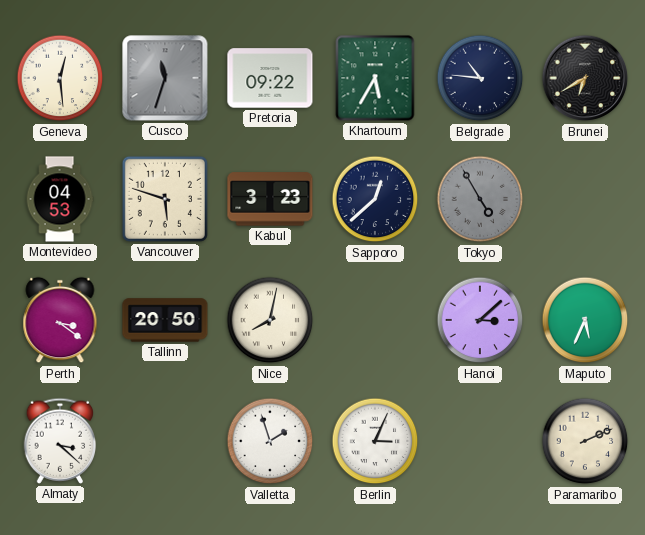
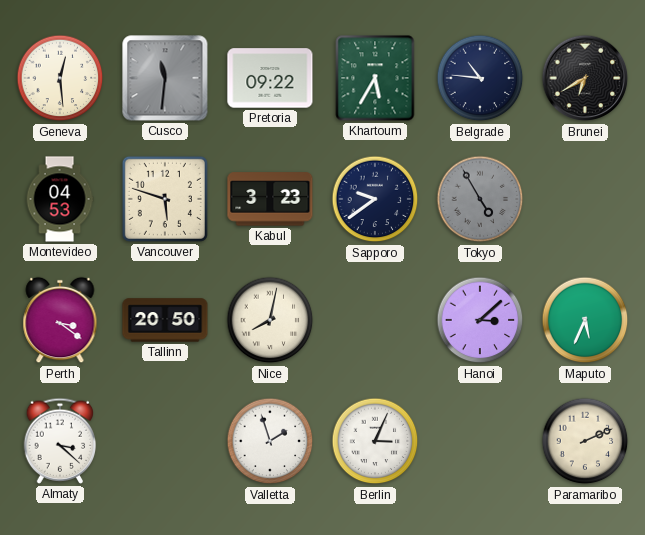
Cusco: 11:33 -> 11:31 (165, 78)
Sapporo: 12:38 -> 9:39 (375, 199)
